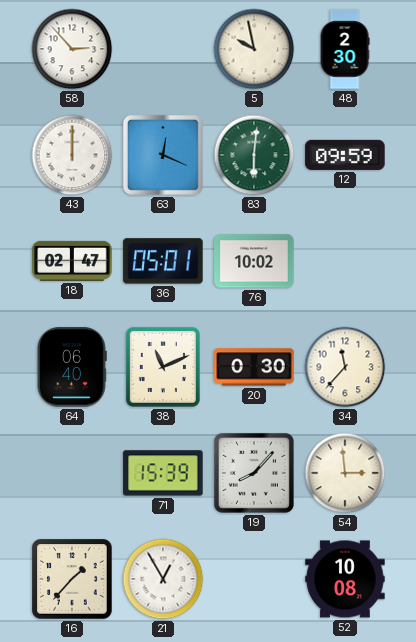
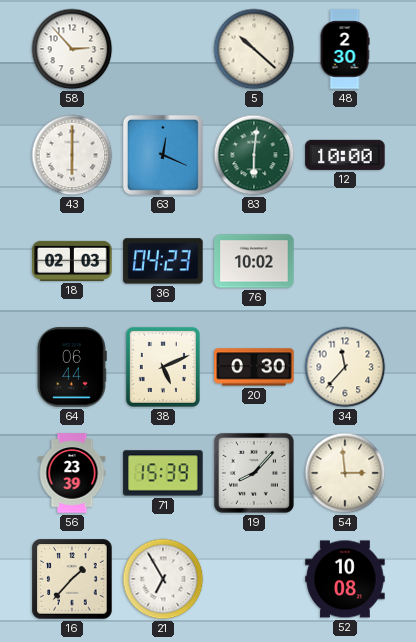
5: 9:58 -> 10:22 (254, 49)
43: 12:00 -> 6:00 (72, 155)
12: 09:59 -> 10:00 (345, 155)
18: 02:47 -> 02:03 (72, 261)
36: 05:01 -> 04:23 (163, 261)
64: 06:40 -> 06:44 (72, 367)
38: 11:11 -> 5:11 (163, 367)
56: none -> 23:39 (72, 473)
21: 12:55 -> 6:55 (163, 579)
